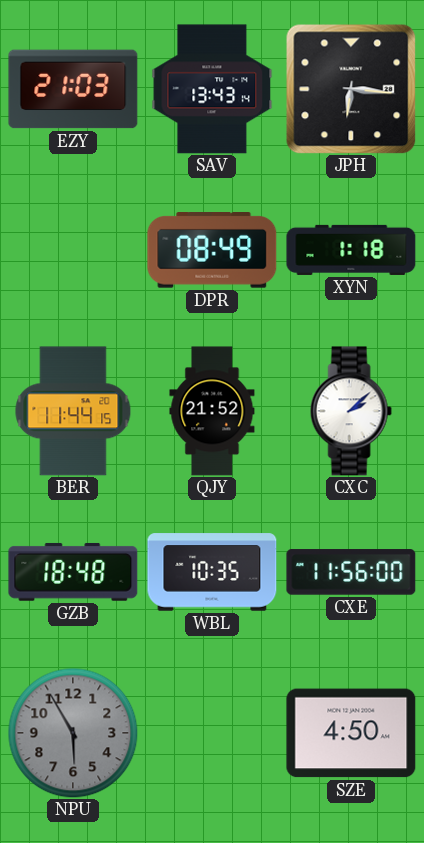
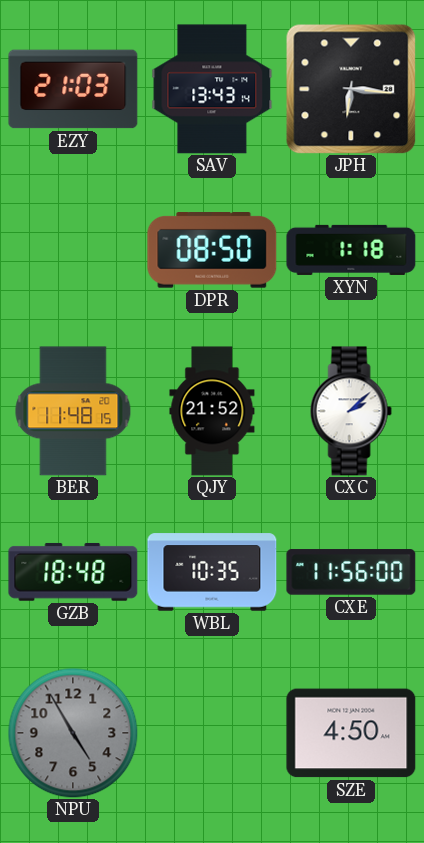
DPR: 08:49 -> 08:50 (212, 251)
BER: 11:44 -> 11:48 (73, 411)
NPU: 5:55 -> 4:55 (73, 733)
